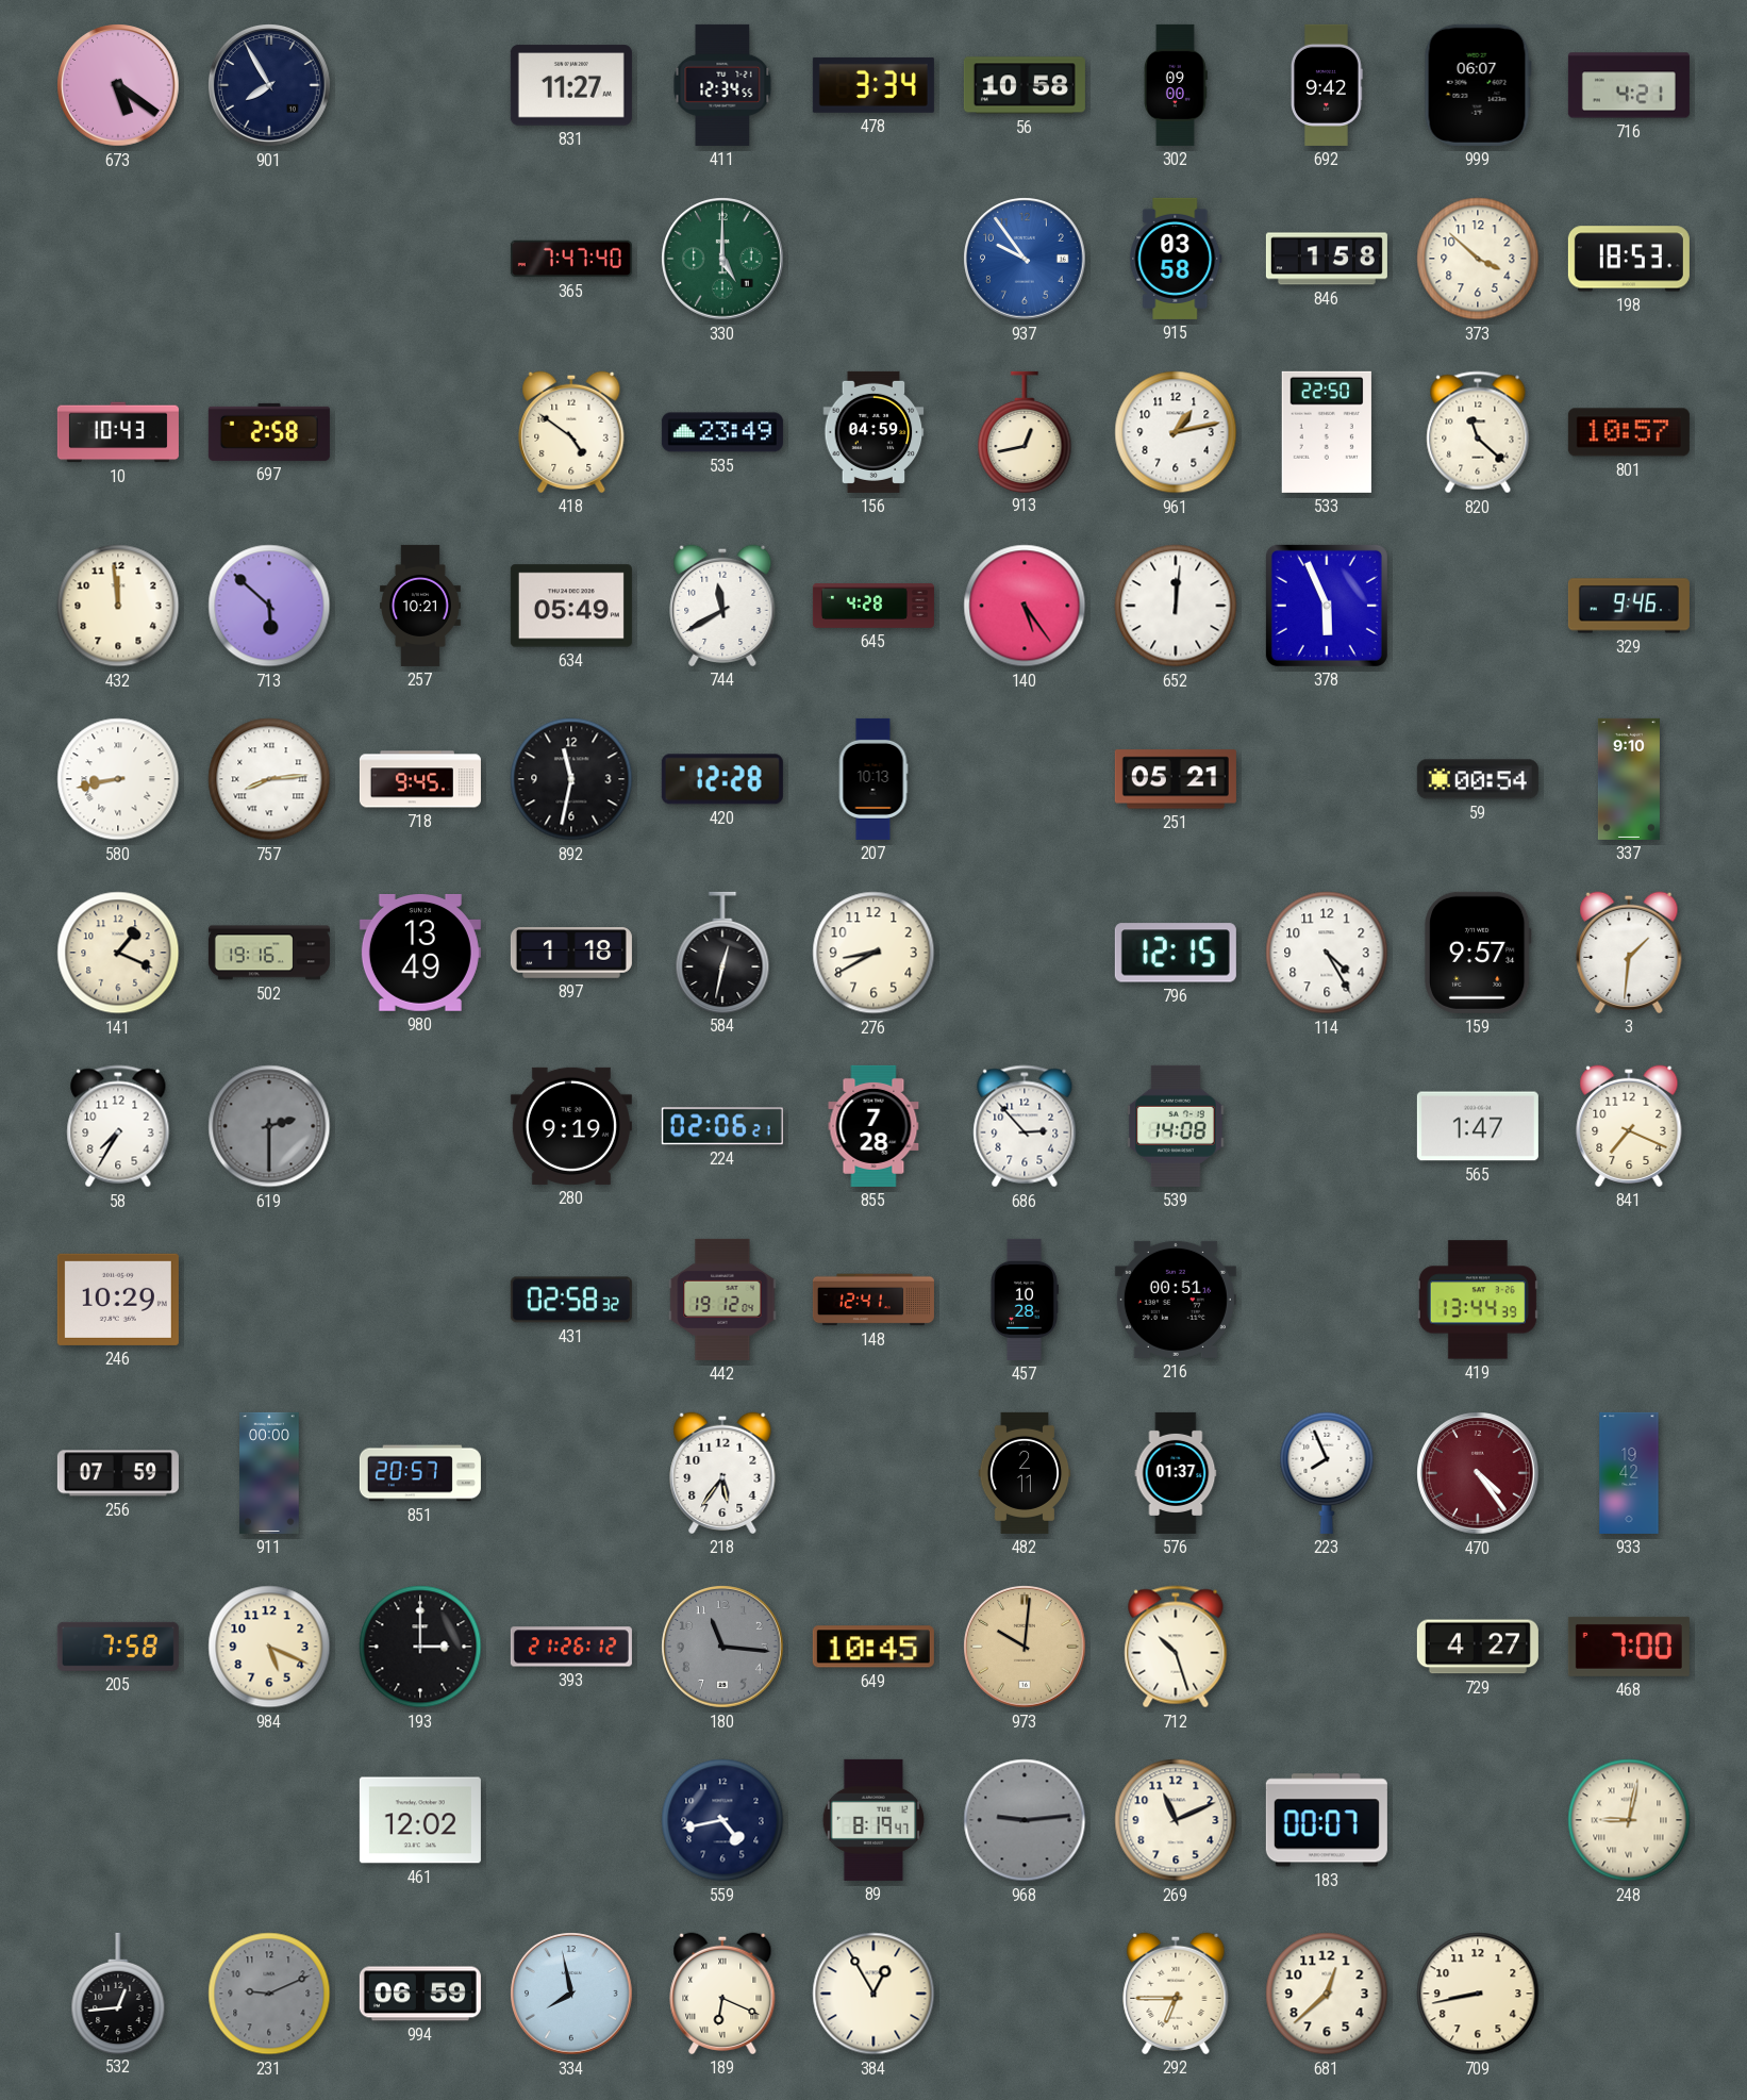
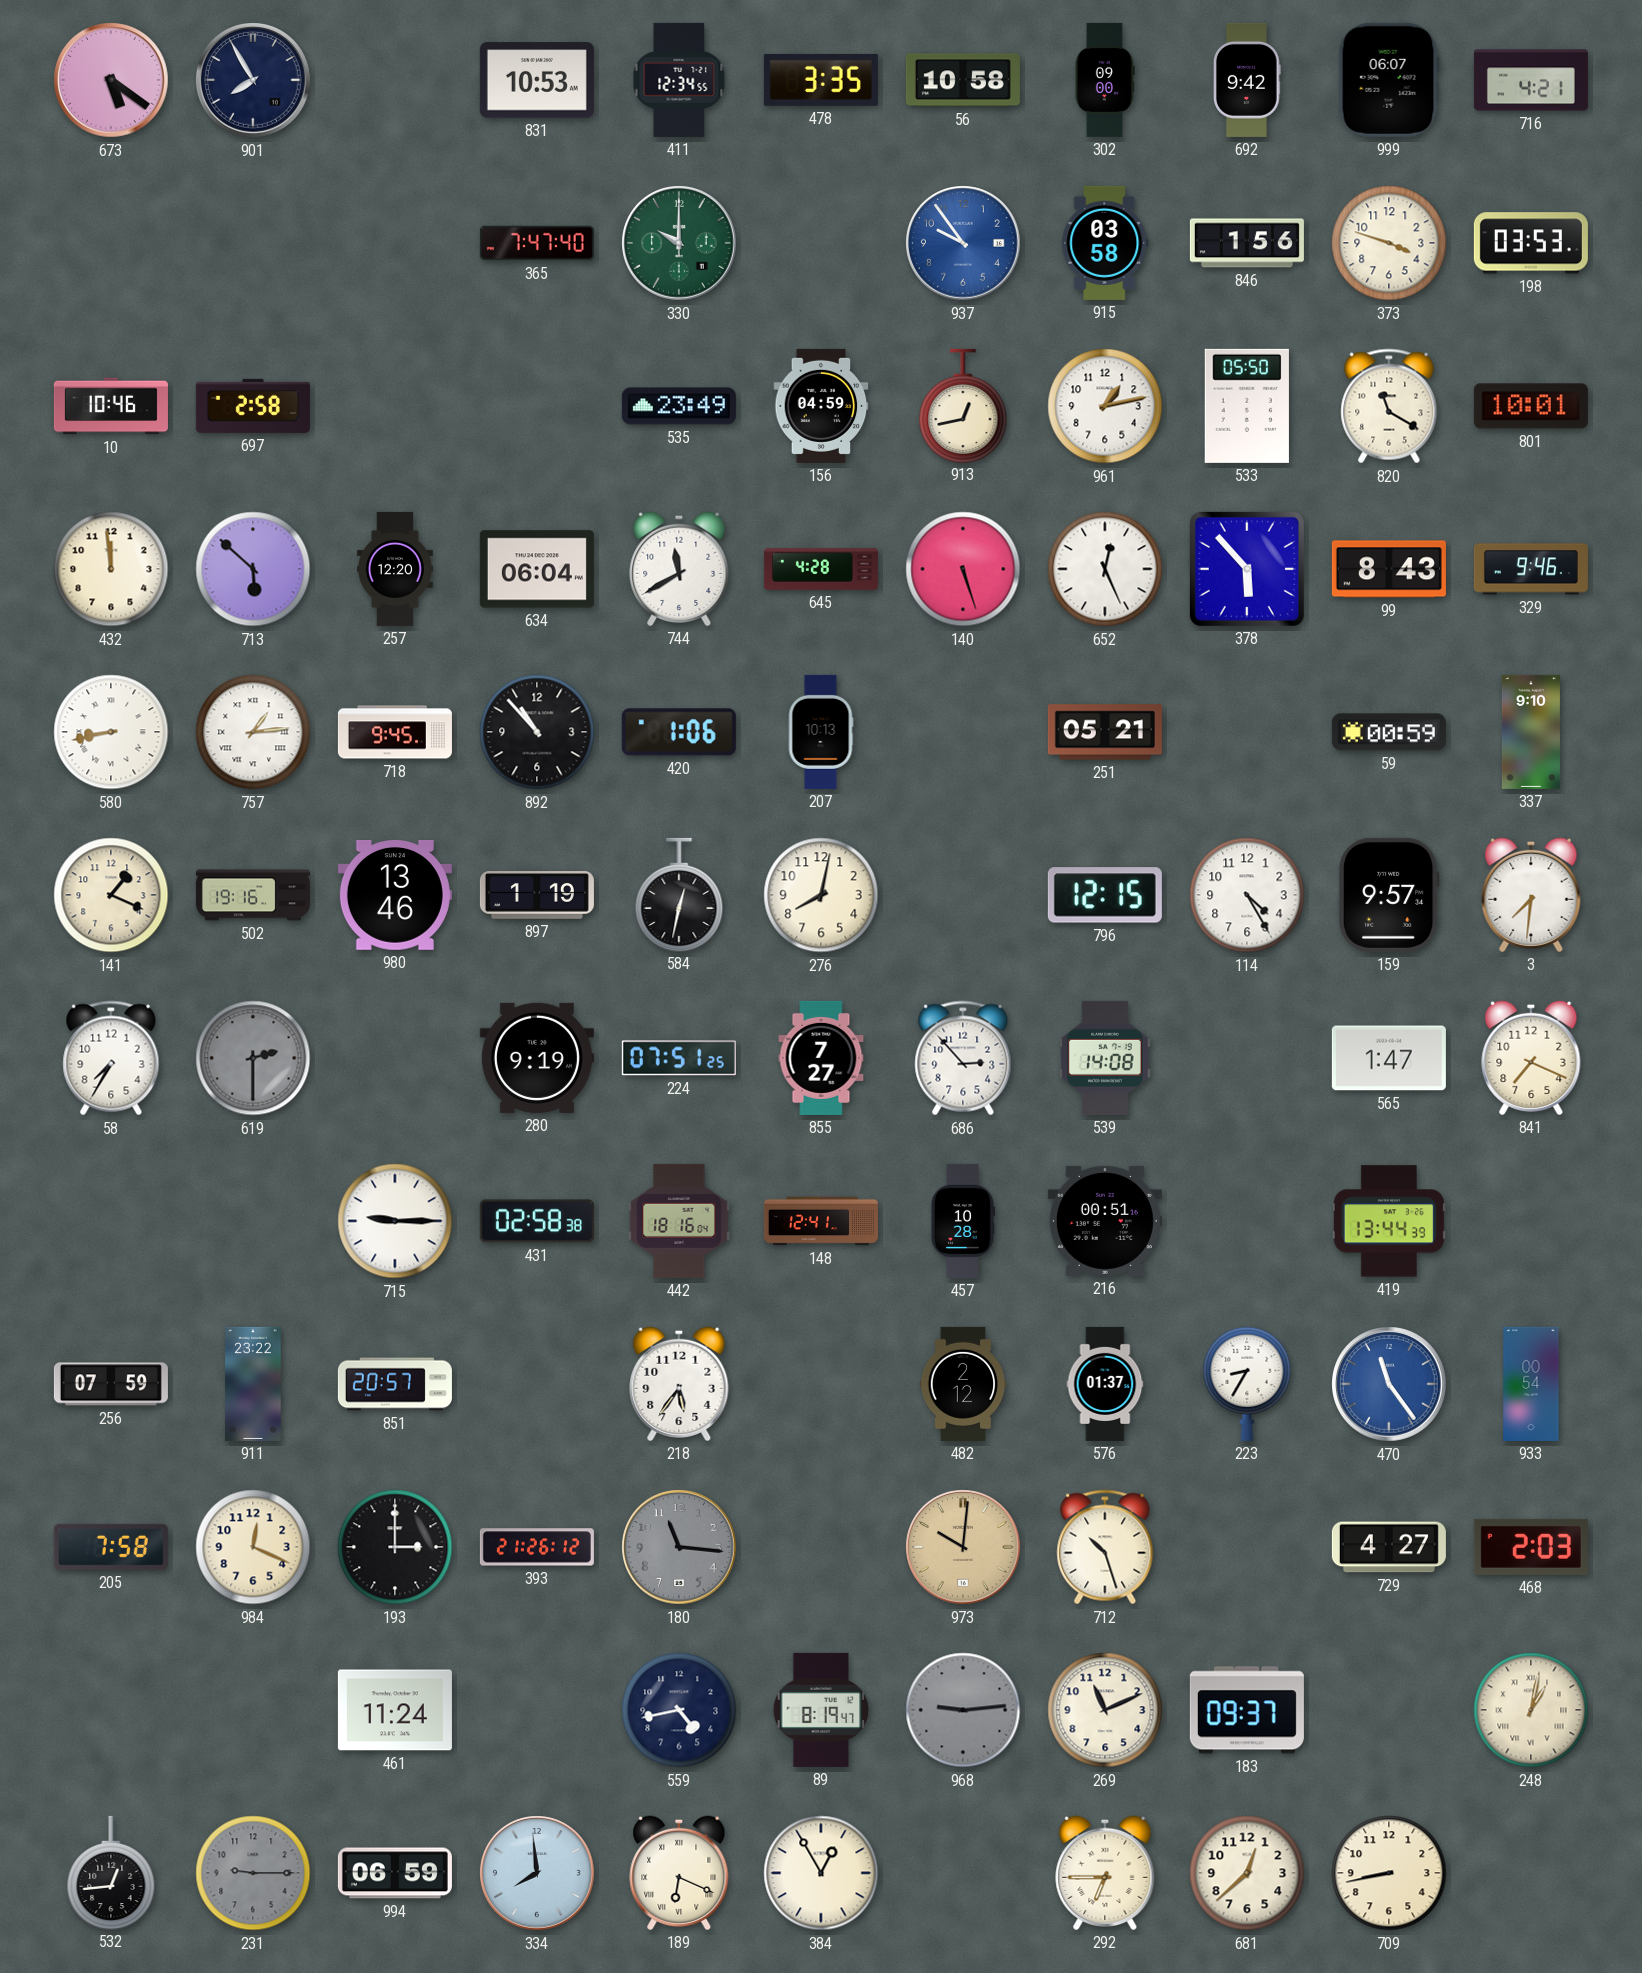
831: 11:27 -> 10:53 (537, 80)
478: 3:34 -> 3:35 (821, 80)
330: 5:00 -> 10:00 (679, 243)
846: 1:58 -> 1:56 (1247, 243)
373: 3:52 -> 3:48 (1389, 243)
198: 18:53 -> 03:53 (1531, 243)
10: 10:43 -> 10:46 (111, 406)
418: 4:51 -> none (571, 432)
533: 22:50 -> 05:50 (1247, 406)
820: 11:22 -> 11:20 (1389, 406)
801: 10:57 -> 10:01 (1531, 406)
257: 10:21 -> 12:20 (395, 569)
634: 05:49 -> 06:04 (537, 569)
140: 5:24 -> 5:27 (963, 569)
652: 12:01 -> 12:26 (1105, 569)
378: 5:56 -> 5:53 (1247, 569)
99: none -> 8:43 (1389, 569)
757: 8:14 -> 1:14 (253, 732)
892: 11:32 -> 10:53 (537, 732)
420: 12:28 -> 1:06 (679, 732)
59: 00:54 -> 00:59 (1389, 732)
980: 13:49 -> 13:46 (395, 896)
897: 1:18 -> 1:19 (537, 895)
276: 8:40 -> 8:02 (821, 895)
3: 1:31 -> 7:31 (1531, 895)
224: 02:06 -> 07:51 (679, 1058)
855: 7:28 -> 7:27 (821, 1058)
246: 10:29 -> none (118, 1300)
715: none -> 9:15 (395, 1221)
431: 02:58:32 -> 02:58:38 (537, 1221)
442: 19:12 -> 18:16 (679, 1221)
911: 00:00 -> 23:22 (253, 1384)
482: 2:11 -> 2:12 (963, 1384)
223: 7:56 -> 8:35 (1247, 1384)
470: 4:24 -> 11:24 (1389, 1384)
470 dial: burgundy -> blue (1389, 1384)
933: 19:42 -> 00:54 (1531, 1384)
984: 5:19 -> 12:19 (253, 1547)
649: 10:45 -> none (873, 1647)
468: 7:00 -> 2:03 (1531, 1547)
461: 12:02 -> 11:24 (395, 1710)
183: 00:07 -> 09:37 (1247, 1710)
248: 9:02 -> 1:02 (1531, 1710)
231: 9:11 -> 9:15 (253, 1873)
334: 7:58 -> 7:59 (537, 1873)
